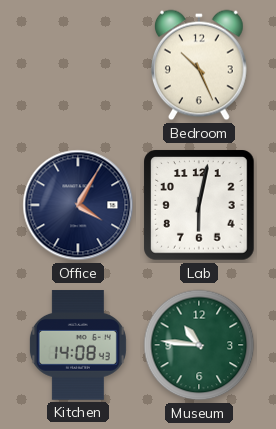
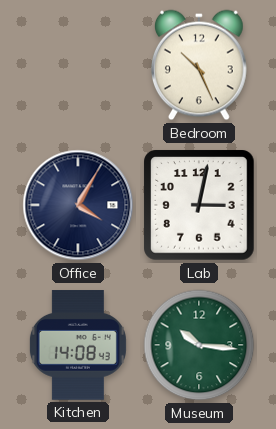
Lab: 6:02 -> 3:02 (199, 205)
Museum: 10:46 -> 10:16 (199, 345)
